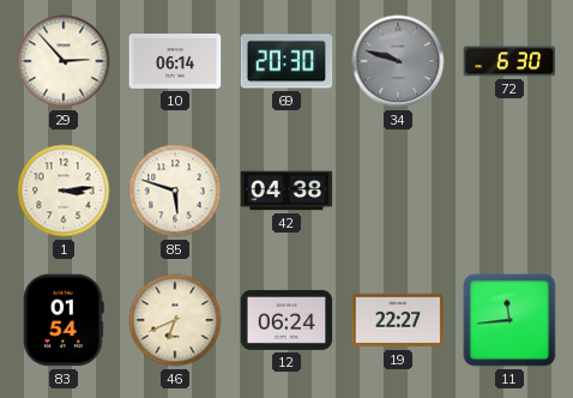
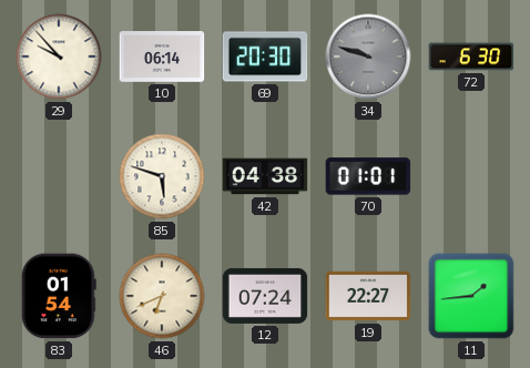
29: 2:53 -> 9:53 (59, 57)
1: 3:14 -> none (64, 191)
70: none -> 01:01 (368, 176)
12: 06:24 -> 07:24 (265, 296)
11: 11:44 -> 1:44 (471, 296)
